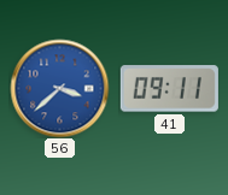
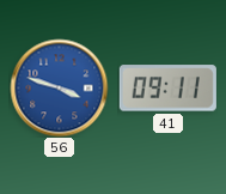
56: 3:38 -> 3:48 (59, 87)
